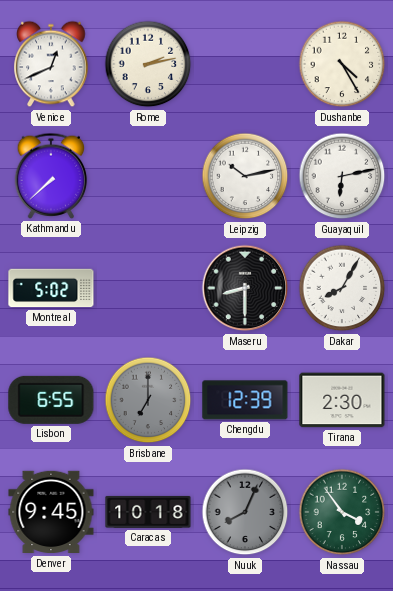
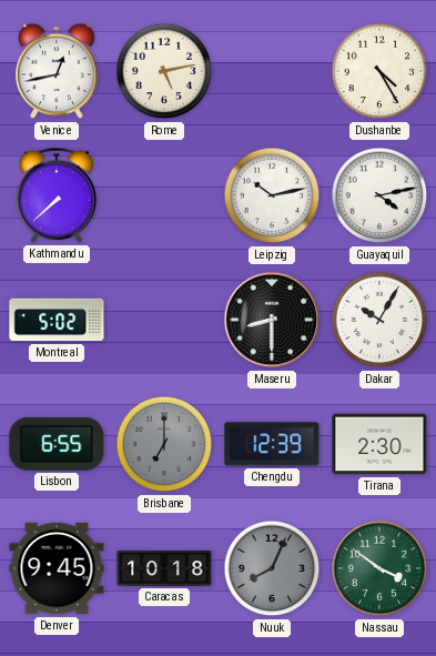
Venice: 12:41 -> 12:43 (57, 71)
Rome: 2:13 -> 5:13 (164, 71)
Guayaquil: 6:13 -> 4:13 (379, 195)
Dakar: 8:05 -> 10:05 (379, 320)
Nassau: 3:54 -> 3:51 (379, 568)
